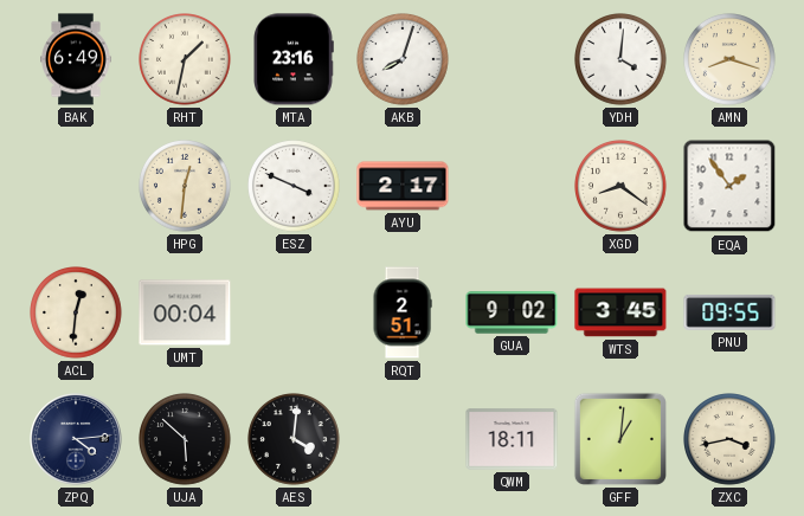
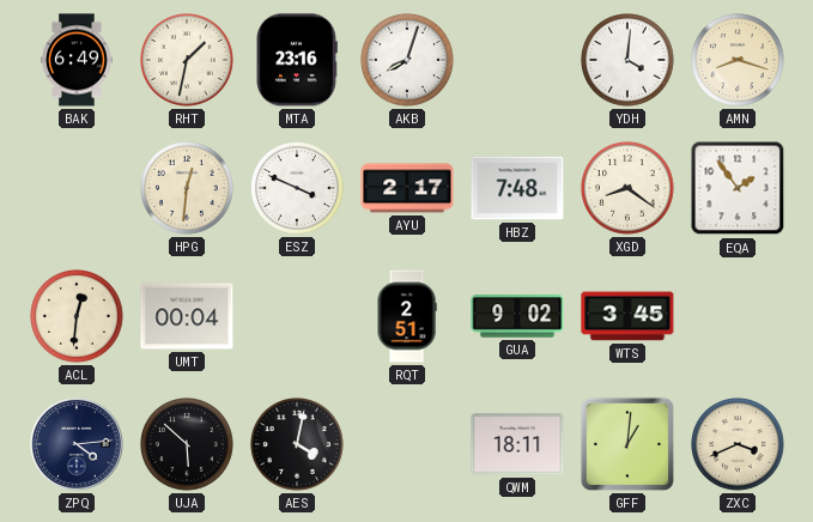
HBZ: none -> 7:48 (517, 188)
PNU: 09:55 -> none (729, 312)
AES: 4:01 -> 4:02 (298, 445)
ZXC: 3:43 -> 3:41 (739, 445)
